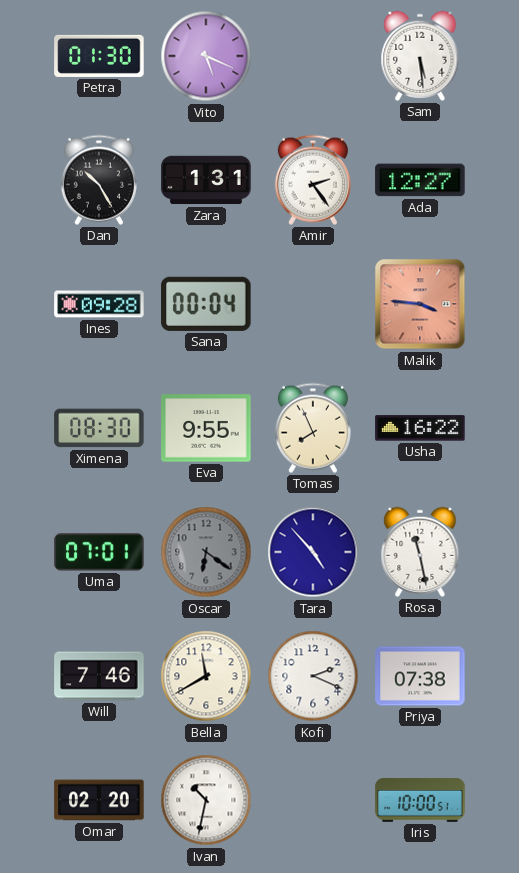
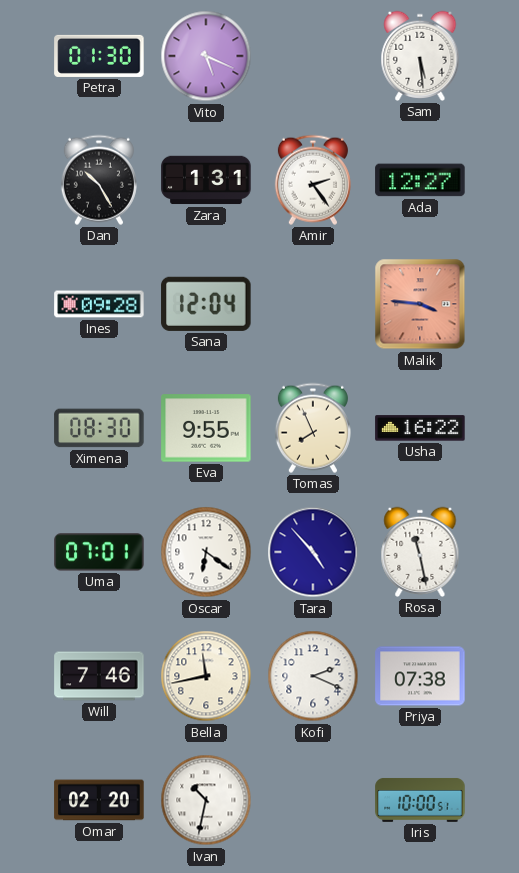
Sana: 00:04 -> 12:04 (206, 304)
Oscar dial: grey -> white (206, 552)
Bella: 11:40 -> 11:43 (206, 676)
